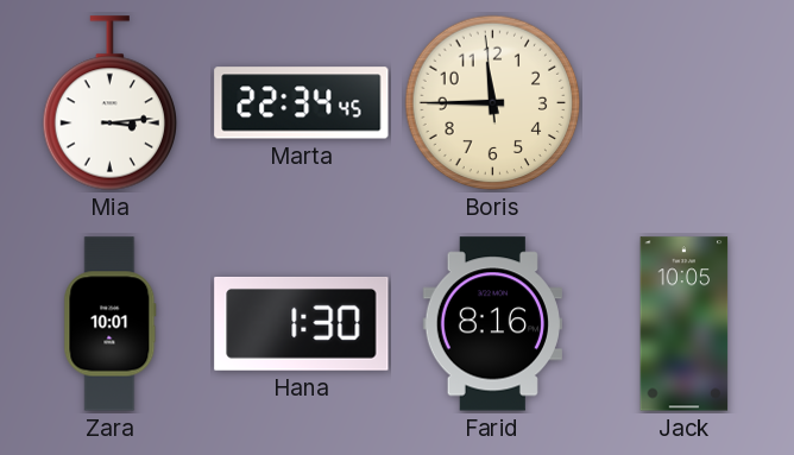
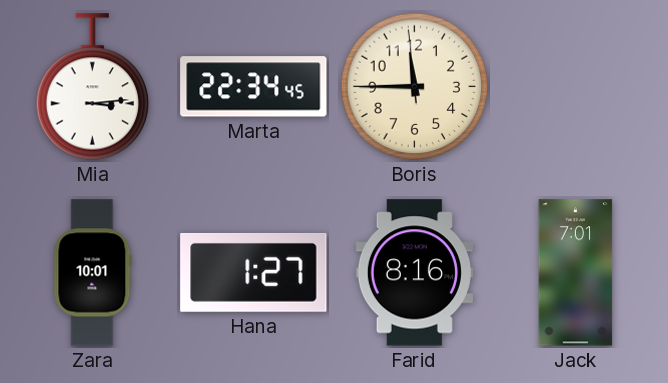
Hana: 1:30 -> 1:27 (254, 272)
Jack: 10:05 -> 7:01 (576, 273)
